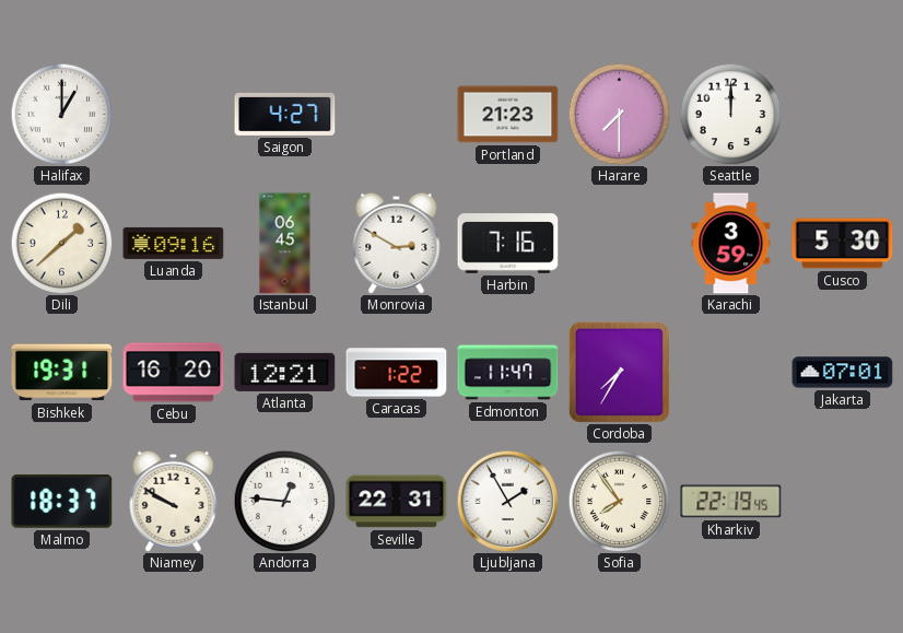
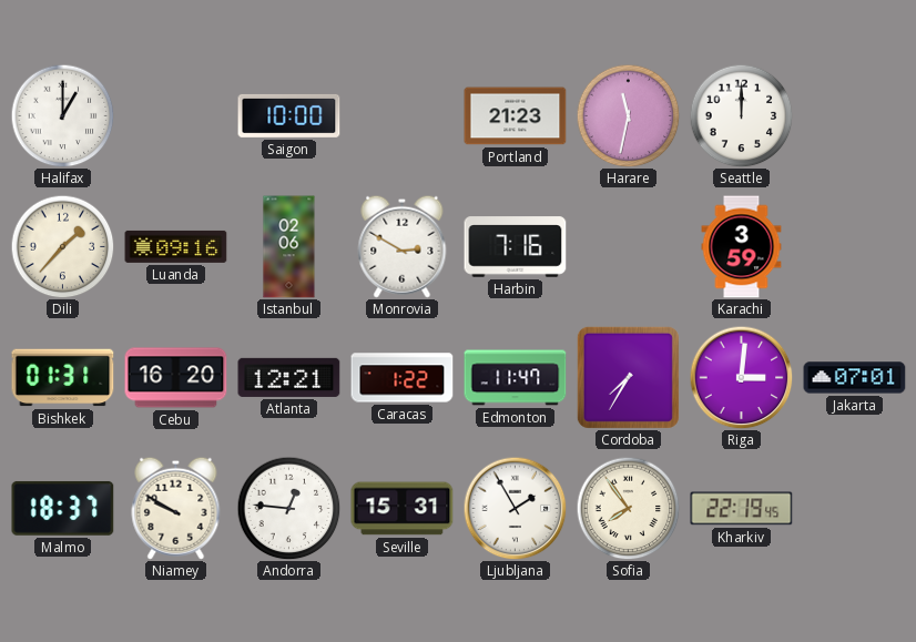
Saigon: 4:27 -> 10:00 (289, 115)
Harare: 7:30 -> 11:32 (628, 115)
Dili: 1:38 -> 1:37 (62, 246)
Istanbul: 06:45 -> 02:06 (289, 247)
Cusco: 5:30 -> none (843, 244)
Bishkek: 19:31 -> 01:31 (63, 378)
Riga: none -> 3:01 (741, 377)
Seville: 22:31 -> 15:31 (403, 509)
